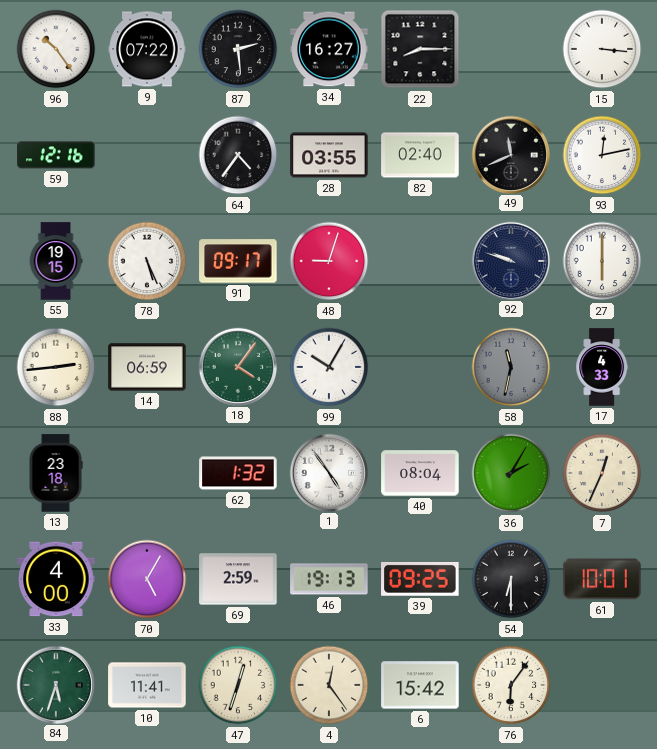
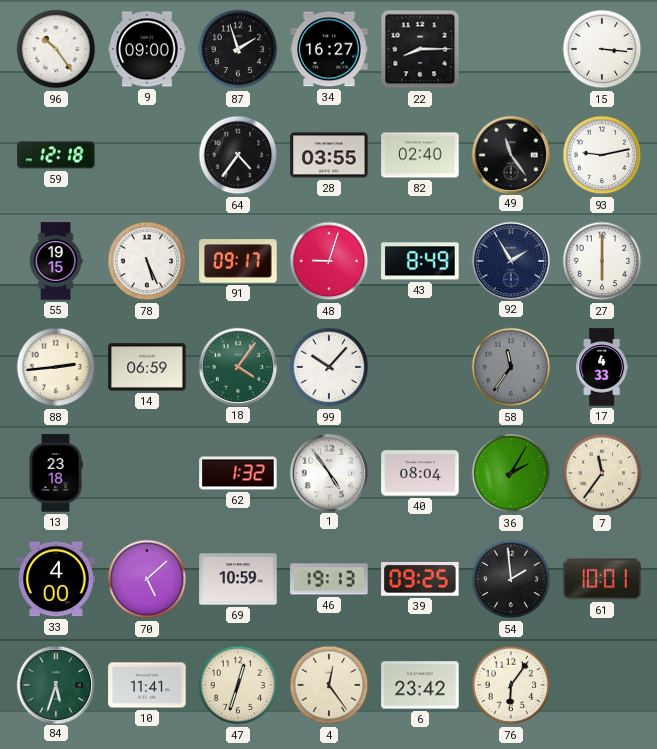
9: 07:22 -> 09:00 (147, 49)
87: 2:29 -> 1:57 (238, 49)
59: 12:16 -> 12:18 (56, 155)
49: 11:41 -> 11:24 (510, 154)
93: 12:13 -> 9:13 (602, 155)
43: none -> 8:49 (420, 261)
92: 9:48 -> 1:55 (510, 260)
99: 10:05 -> 10:07 (329, 367)
58: 11:32 -> 11:36 (511, 367)
7: 12:34 -> 11:36 (602, 473)
70: 5:05 -> 5:08 (147, 579)
69: 2:59 -> 10:59 (238, 579)
54: 6:30 -> 1:59 (511, 579)
6: 15:42 -> 23:42 (420, 685)
